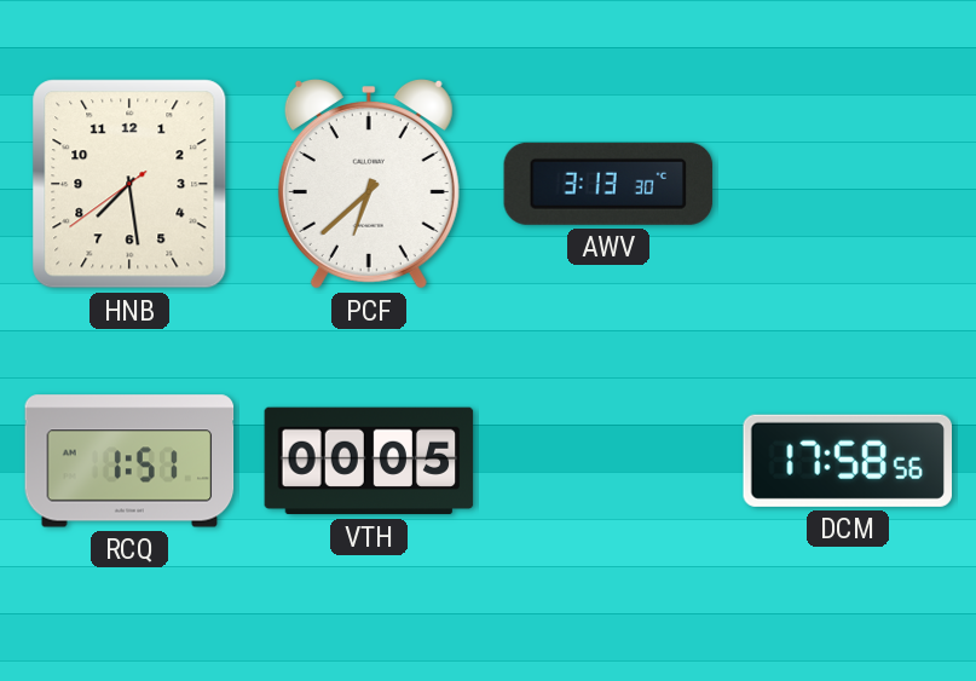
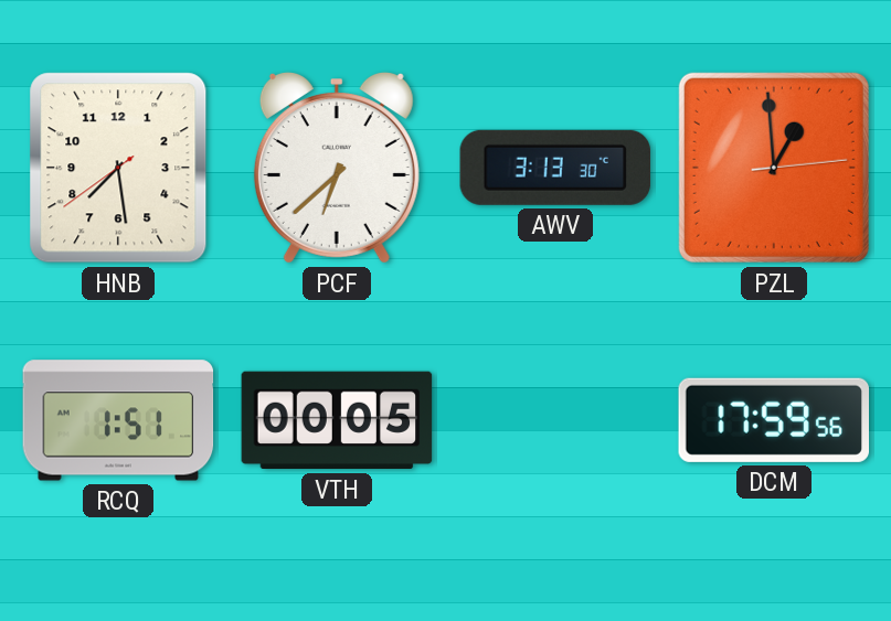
PZL: none -> 12:59 (774, 168)
DCM: 17:58 -> 17:59 (773, 420)
